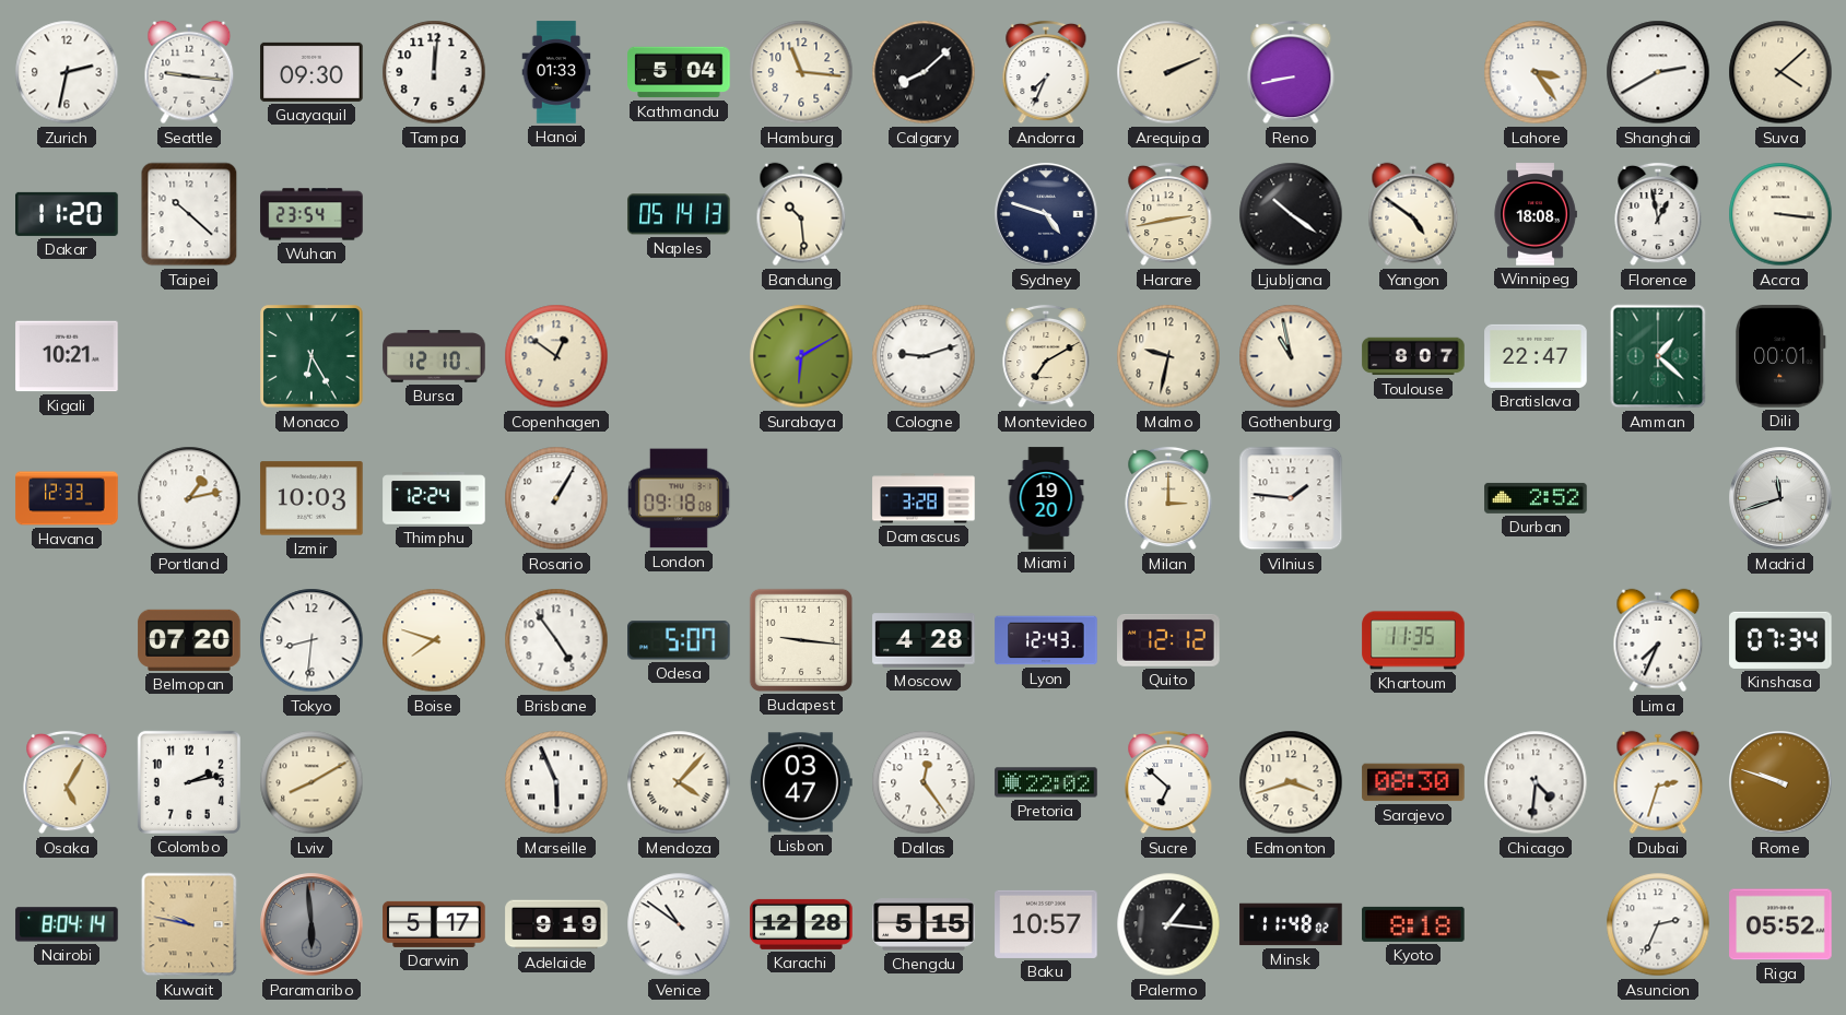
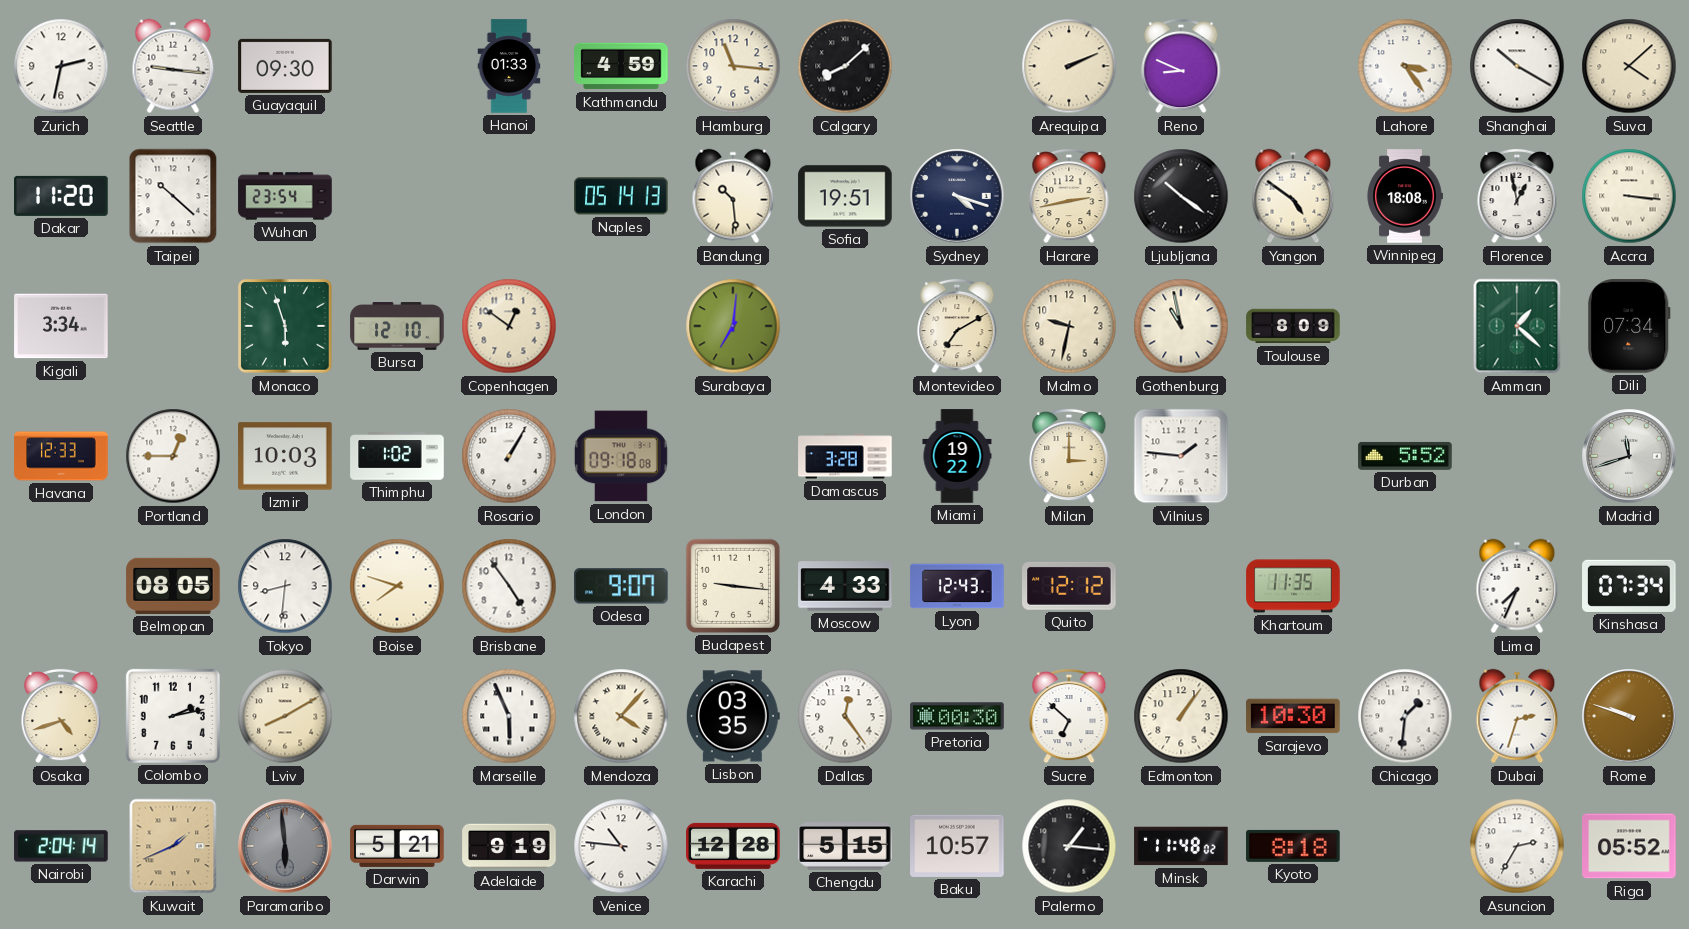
Tampa: 12:01 -> none (434, 72)
Kathmandu: 5:04 -> 4:59 (621, 66)
Andorra: 7:34 -> none (1046, 72)
Reno: 8:43 -> 8:49 (1181, 66)
Shanghai: 2:40 -> 10:20 (1517, 66)
Sofia: none -> 19:51 (845, 196)
Sydney: 4:48 -> 4:18 (957, 196)
Kigali: 10:21 -> 3:34 (61, 326)
Monaco: 6:25 -> 5:57 (285, 326)
Surabaya: 6:10 -> 7:01 (733, 326)
Cologne: 9:12 -> none (924, 356)
Toulouse: 8:07 -> 8:09 (1293, 326)
Bratislava: 22:47 -> none (1536, 356)
Dili: 00:01 -> 07:34 (1629, 326)
Portland: 1:13 -> 12:45 (173, 456)
Thimphu: 12:24 -> 1:02 (397, 456)
Miami: 19:20 -> 19:22 (957, 456)
Durban: 2:52 -> 5:52 (1405, 456)
Belmopan: 07:20 -> 08:05 (173, 586)
Odesa: 5:07 -> 9:07 (622, 586)
Moscow: 4:28 -> 4:33 (845, 586)
Osaka: 5:05 -> 4:42 (61, 716)
Lisbon: 03:47 -> 03:35 (733, 716)
Pretoria: 22:02 -> 00:30 (957, 716)
Edmonton: 3:42 -> 1:06 (1181, 716)
Sarajevo: 08:30 -> 10:30 (1293, 716)
Chicago: 4:31 -> 1:31 (1405, 716)
Nairobi: 8:04 -> 2:04 (61, 846)
Kuwait: 9:47 -> 1:41 (173, 846)
Darwin: 5:17 -> 5:21 (397, 846)
Venice: 10:51 -> 10:46 (621, 846)
Asuncion: 2:34 -> 2:35 (1517, 846)
